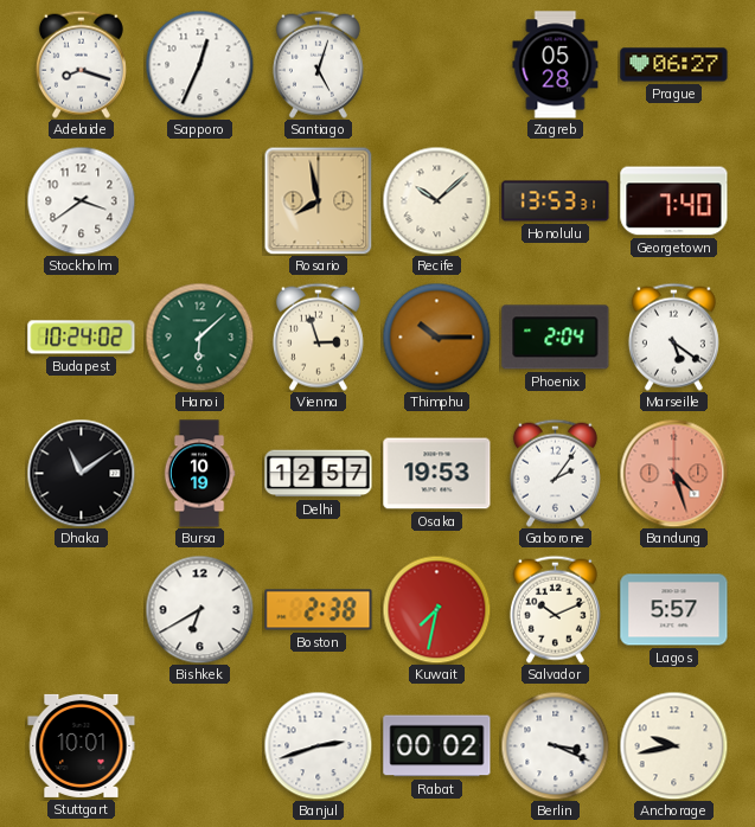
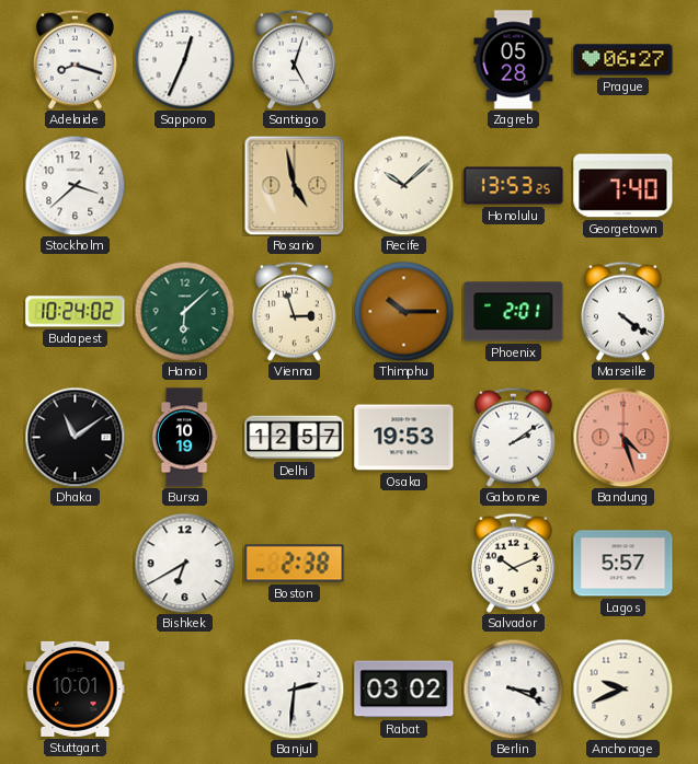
Stockholm: 3:39 -> 3:38 (75, 185)
Rosario: 7:58 -> 4:58 (294, 185)
Honolulu: 13:53:31 -> 13:53:25 (514, 186)
Phoenix: 2:04 -> 2:01 (514, 312)
Marseille: 5:21 -> 4:21 (622, 311)
Gaborone: 2:06 -> 2:09 (513, 437)
Kuwait: 7:32 -> none (436, 609)
Banjul: 2:42 -> 2:31 (294, 688)
Rabat: 00:02 -> 03:02 (404, 690)
Anchorage: 9:43 -> 9:41 (622, 688)
